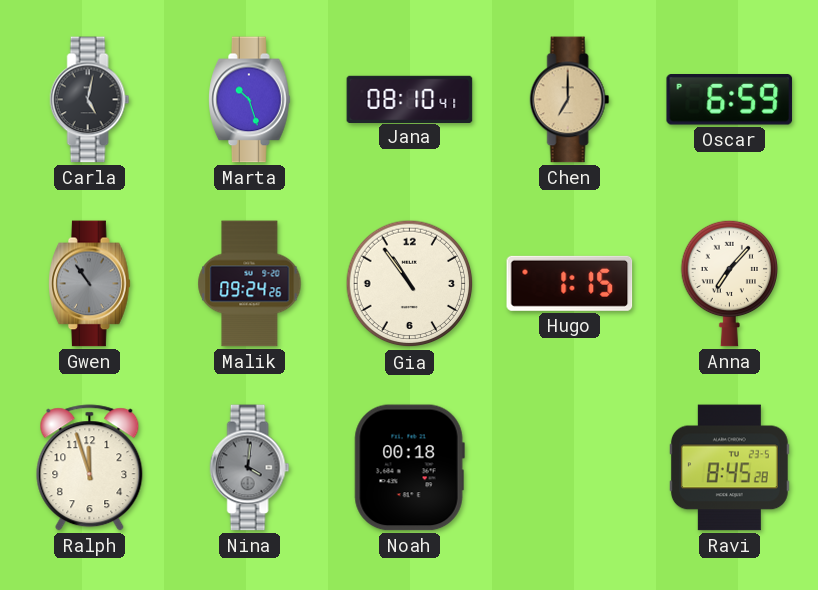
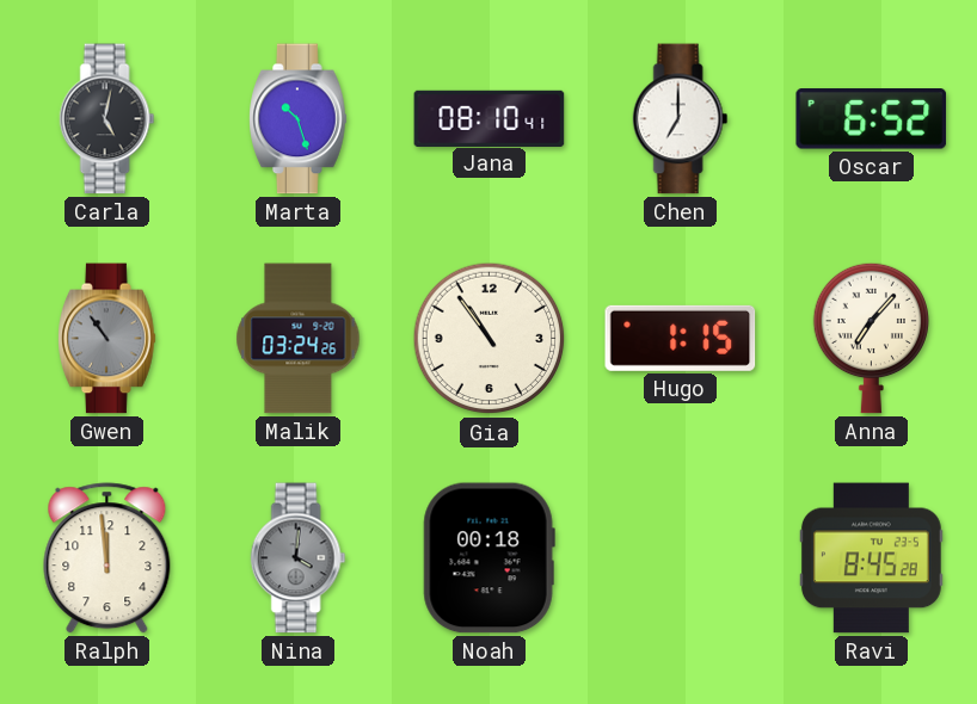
Chen dial: champagne -> white (681, 119)
Oscar: 6:59 -> 6:52 (872, 119)
Malik: 09:24 -> 03:24 (299, 339)
Ralph: 11:57 -> 11:59 (107, 558)
